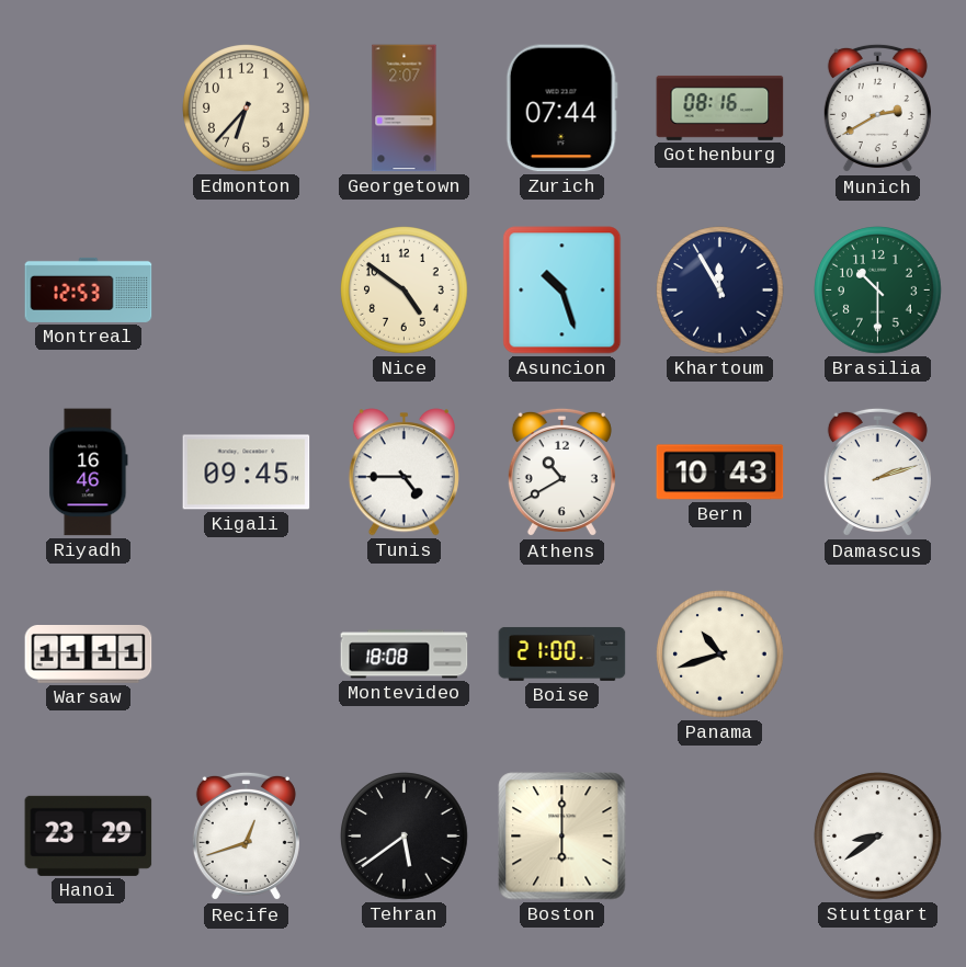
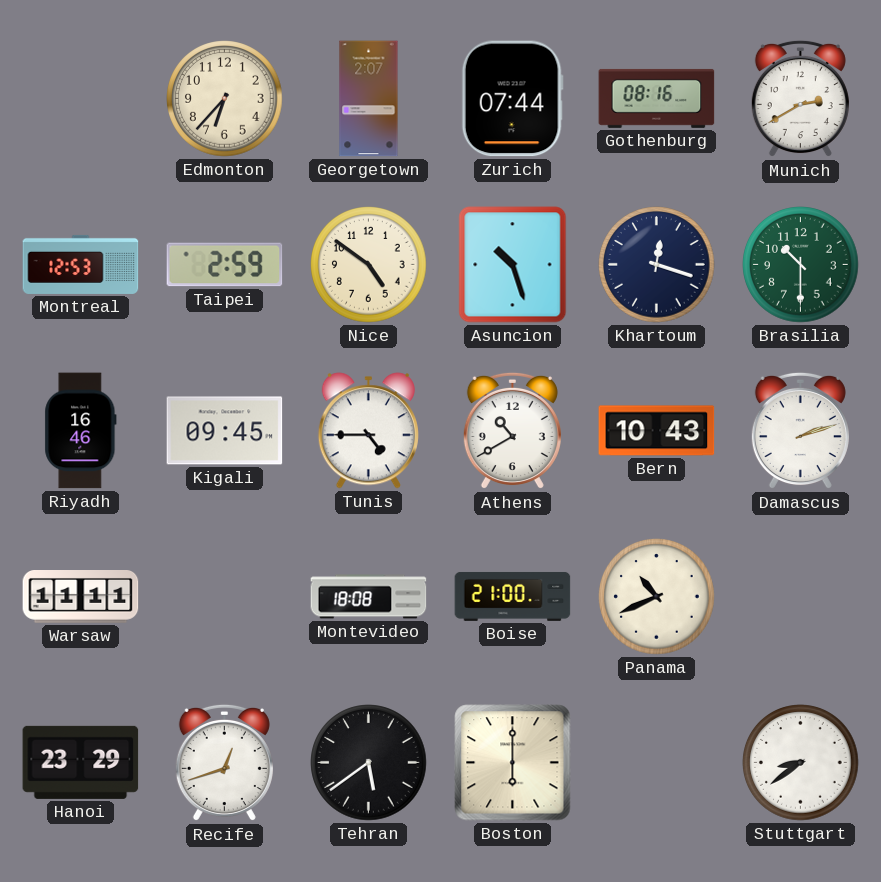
Taipei: none -> 2:59 (225, 265)
Khartoum: 11:55 -> 12:18 (657, 265)
Panama: 10:42 -> 10:41 (657, 597)
